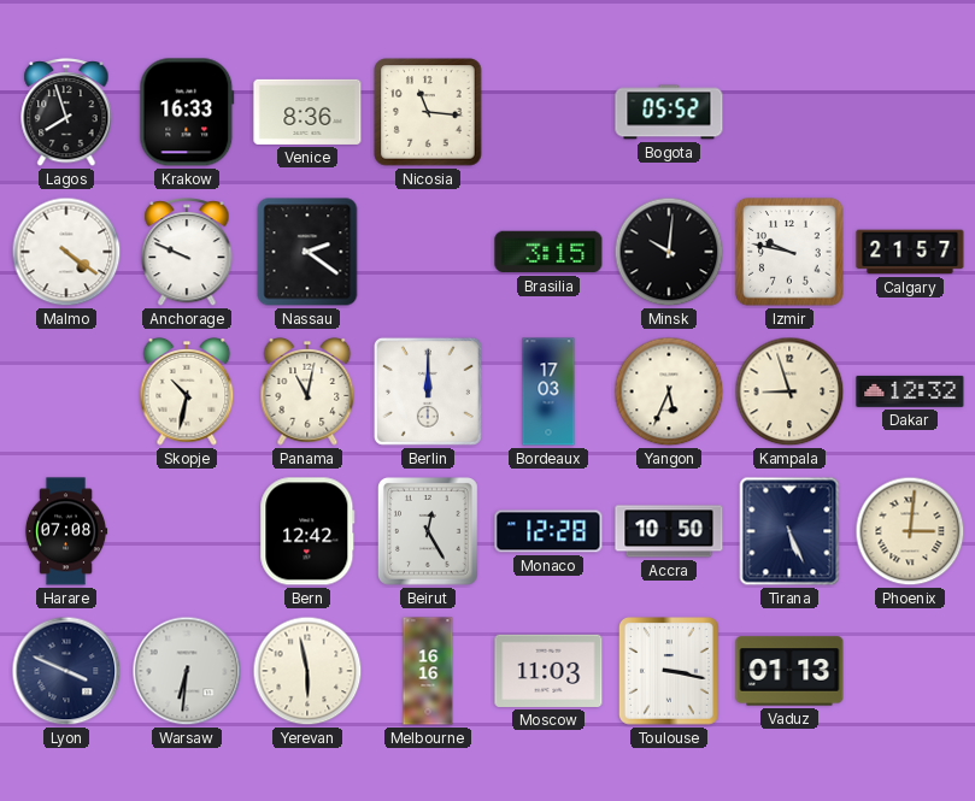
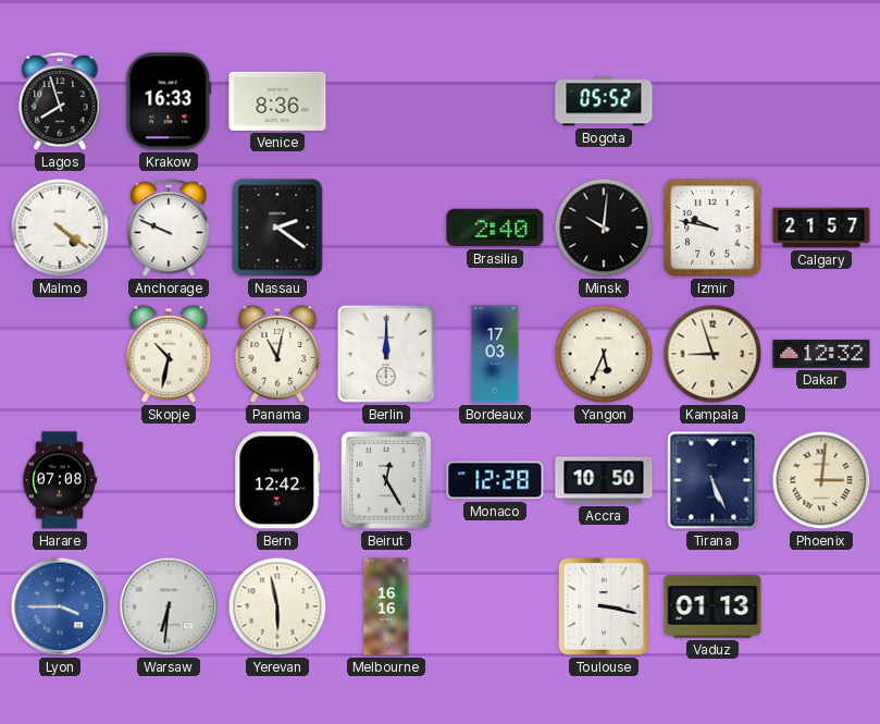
Nicosia: 11:16 -> none (428, 112)
Brasilia: 3:15 -> 2:40 (495, 228)
Lyon: 3:49 -> 3:45 (60, 606)
Lyon dial: navy -> blue (60, 606)
Moscow: 11:03 -> none (548, 671)
